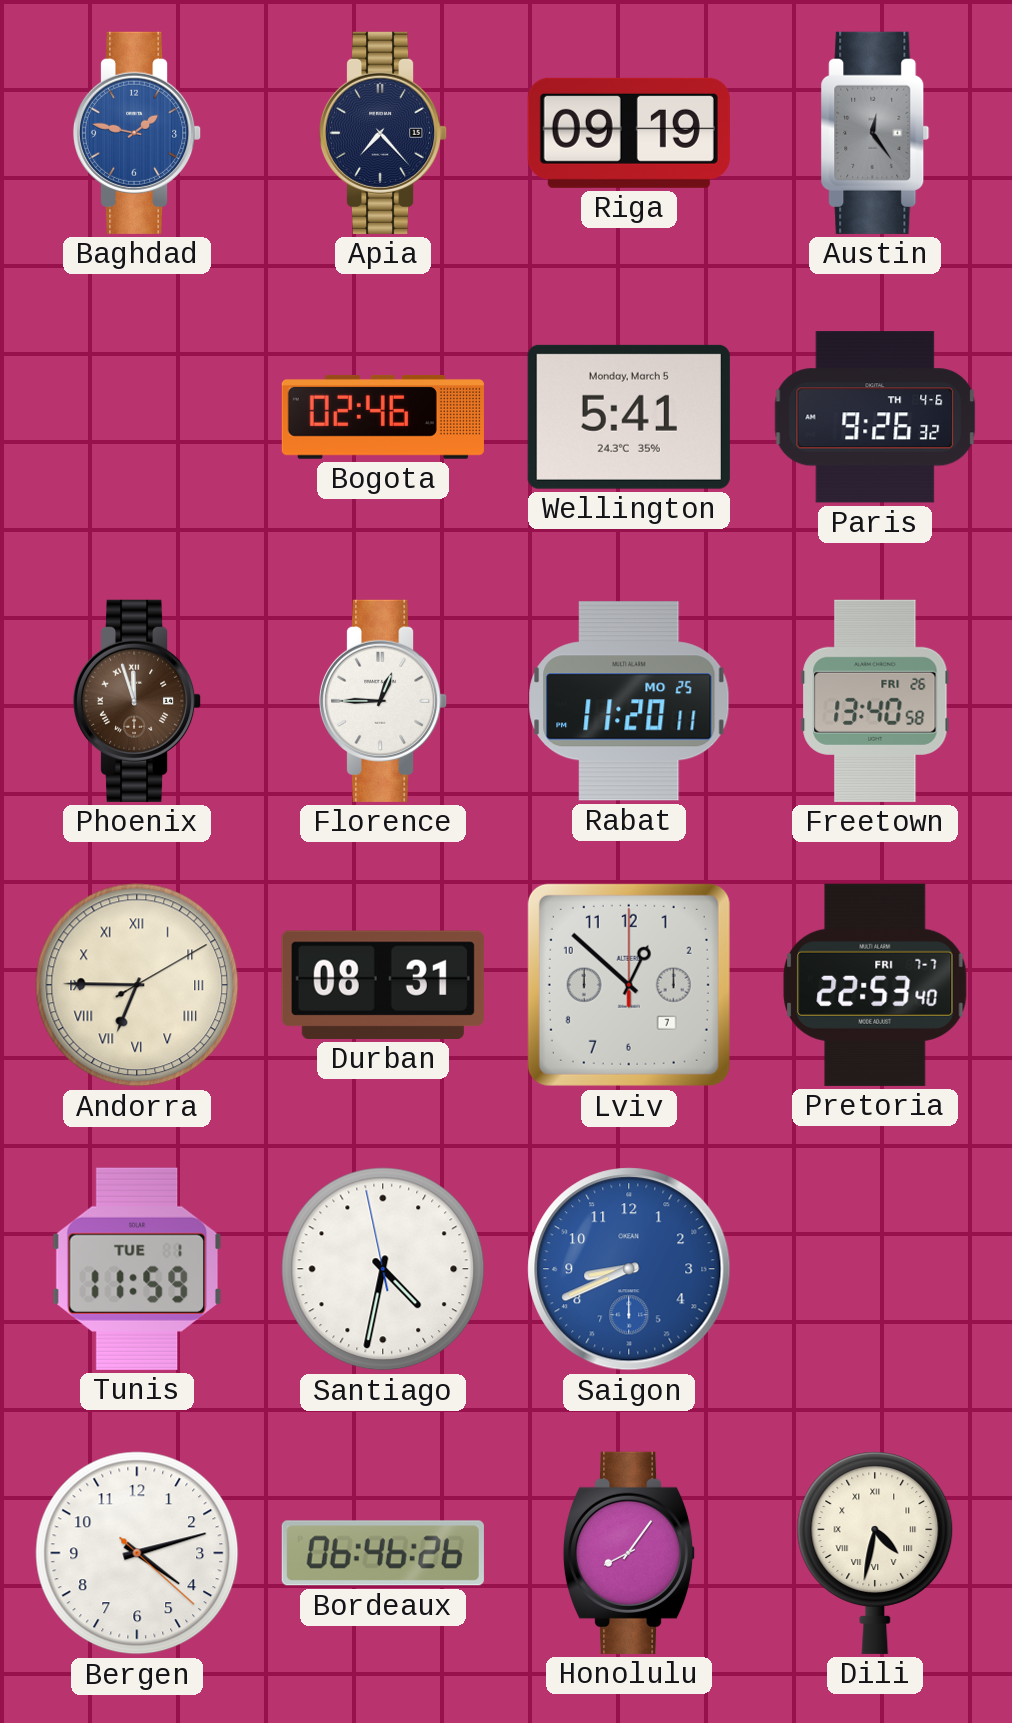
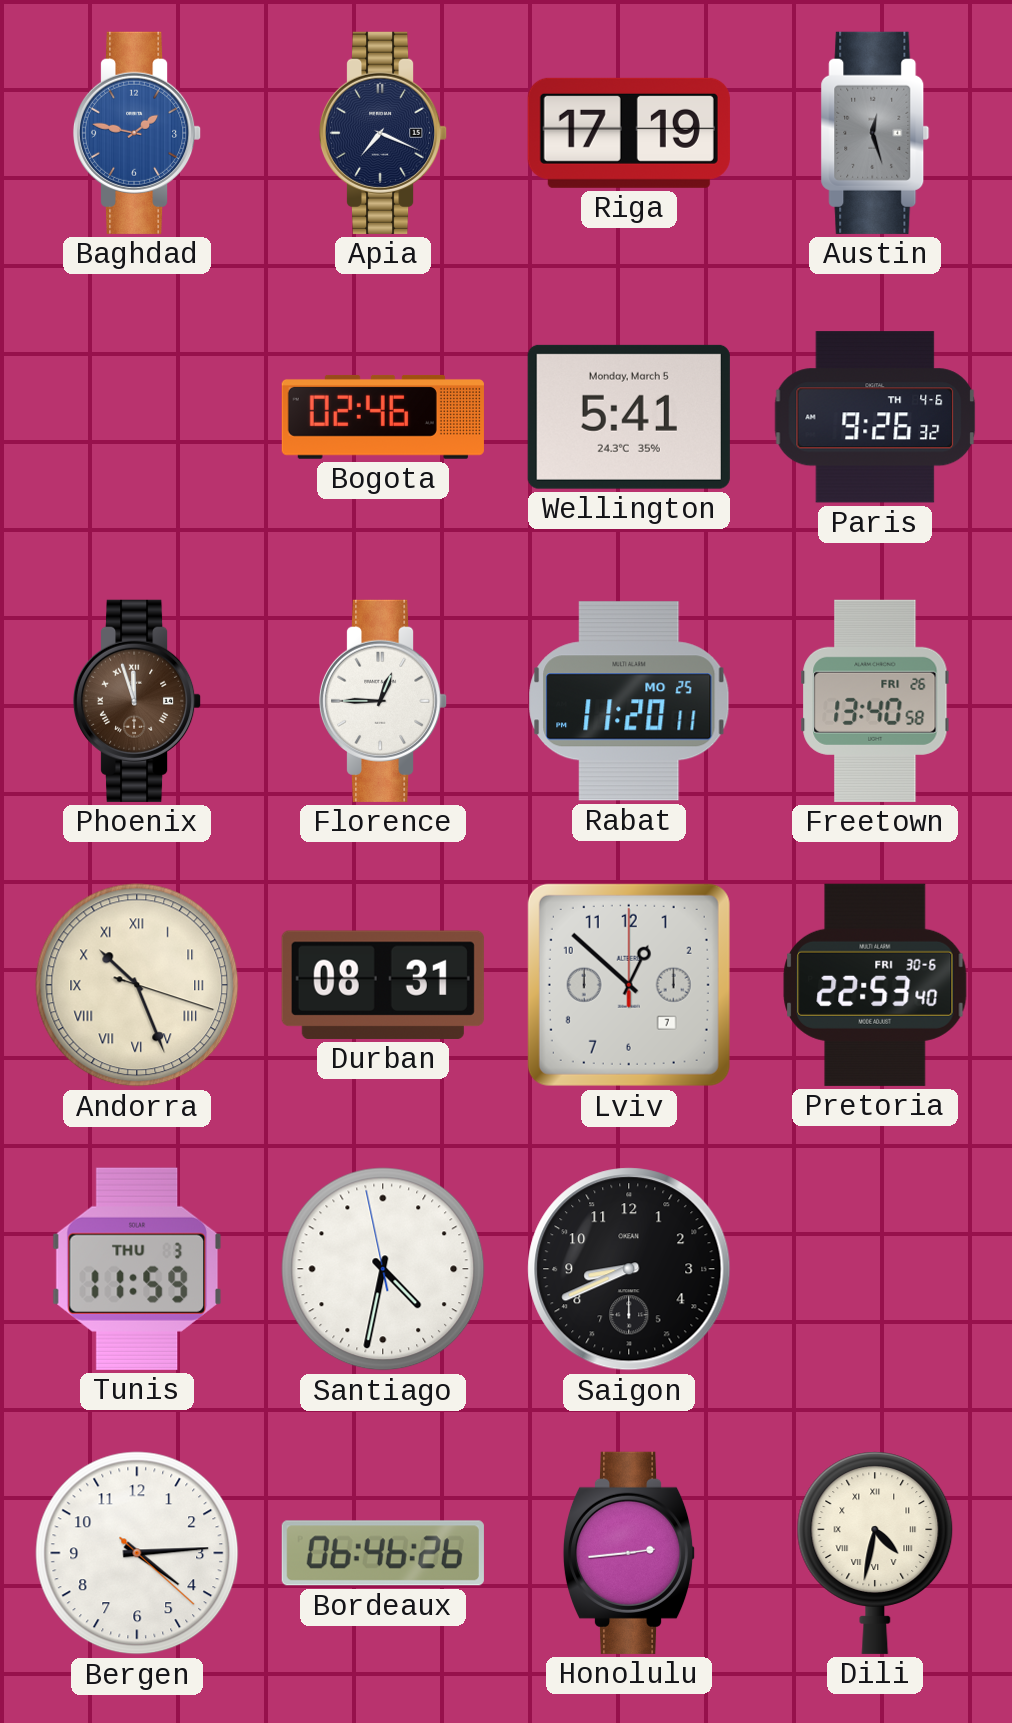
Apia: 7:23 -> 7:19 (383, 133)
Riga: 09:19 -> 17:19 (629, 133)
Austin: 12:24 -> 12:27 (875, 133)
Andorra: 6:45 -> 10:26 (137, 985)
Pretoria date: FRI 7-7 -> FRI 30-6 (875, 985)
Tunis date: TUE 1 -> THU 3 (136, 1269)
Saigon dial: blue -> black (629, 1269)
Bergen: 4:12 -> 4:14 (137, 1553)
Honolulu: 8:06 -> 2:44 (629, 1553)
